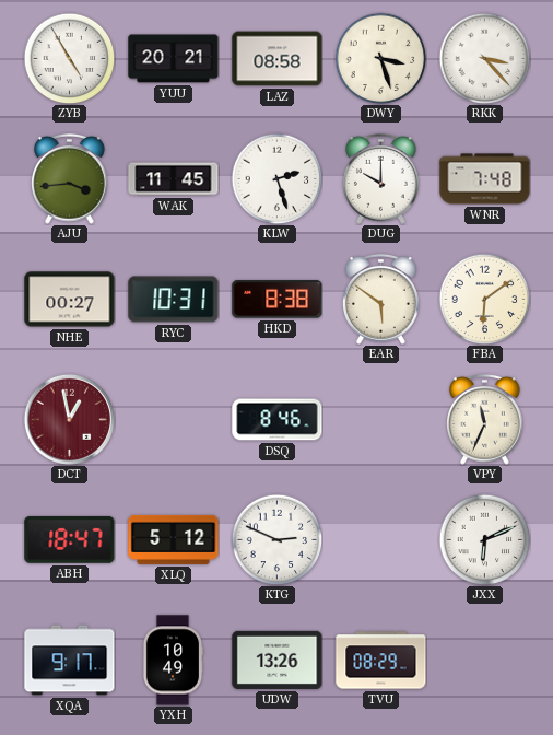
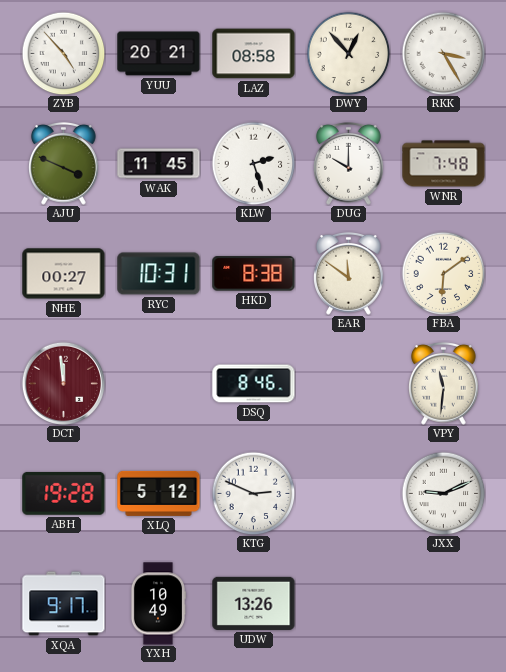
ZYB: 4:55 -> 4:53 (63, 53)
DWY: 3:27 -> 12:53 (348, 53)
RKK: 3:23 -> 3:25 (443, 53)
AJU: 3:44 -> 3:49 (64, 163)
EAR: 5:51 -> 11:51 (349, 273)
DCT: 12:58 -> 11:59 (63, 383)
VPY: 11:34 -> 11:31 (444, 383)
ABH: 18:47 -> 19:28 (64, 493)
JXX: 6:11 -> 9:11 (443, 493)
TVU: 08:29 -> none (381, 661)
